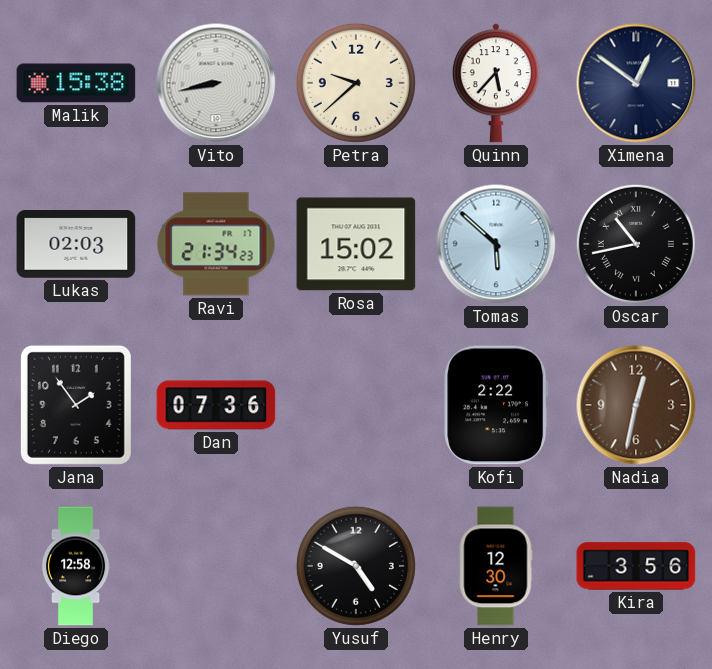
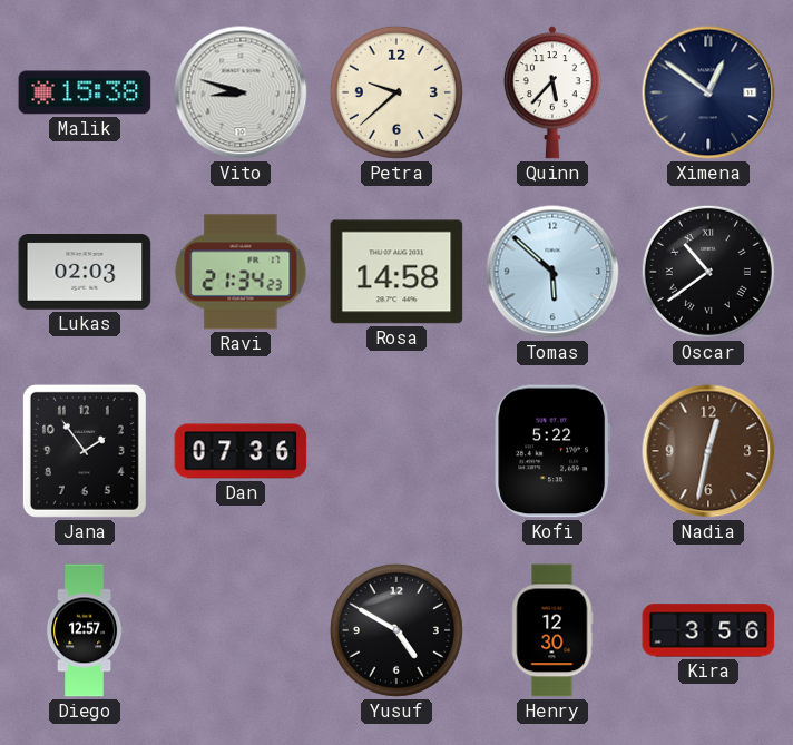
Vito: 8:43 -> 8:48 (241, 92)
Rosa: 15:02 -> 14:58 (396, 272)
Oscar: 10:43 -> 10:39 (708, 272)
Kofi: 2:22 -> 5:22 (552, 451)
Diego: 12:58 -> 12:57 (85, 630)
